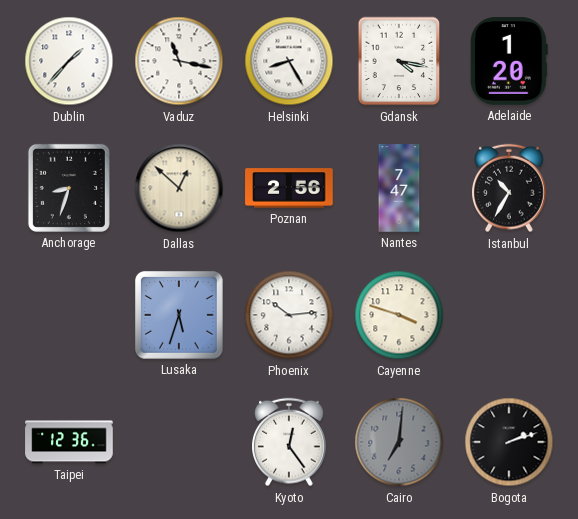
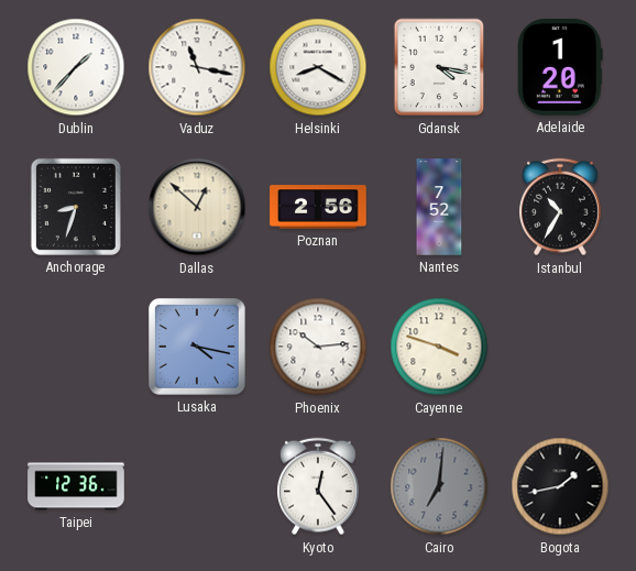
Helsinki: 8:25 -> 8:20 (318, 67)
Nantes: 7:47 -> 7:52 (439, 207)
Lusaka: 5:33 -> 4:17 (198, 348)
Bogota: 2:12 -> 1:43 (560, 486)
